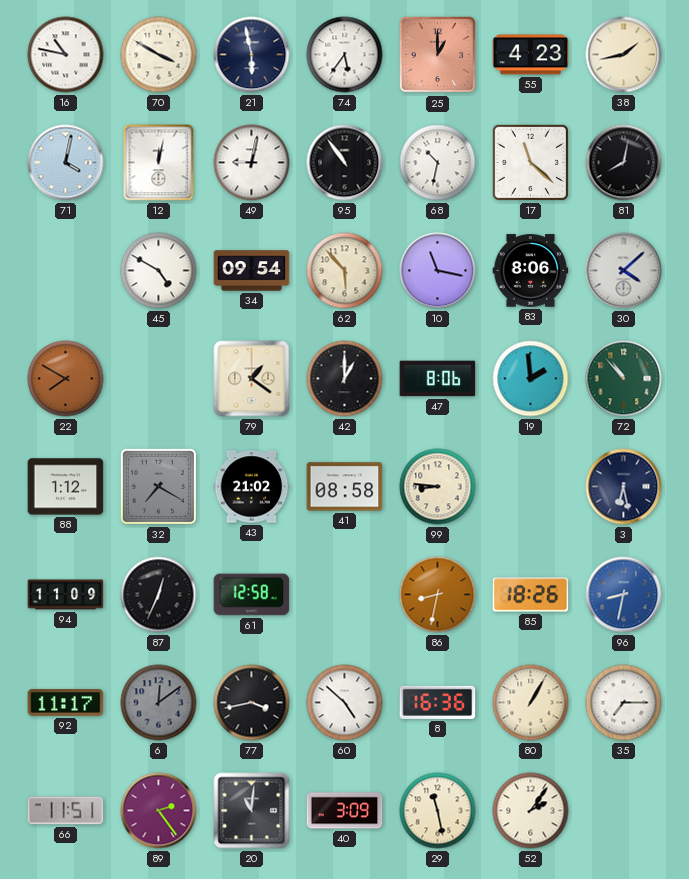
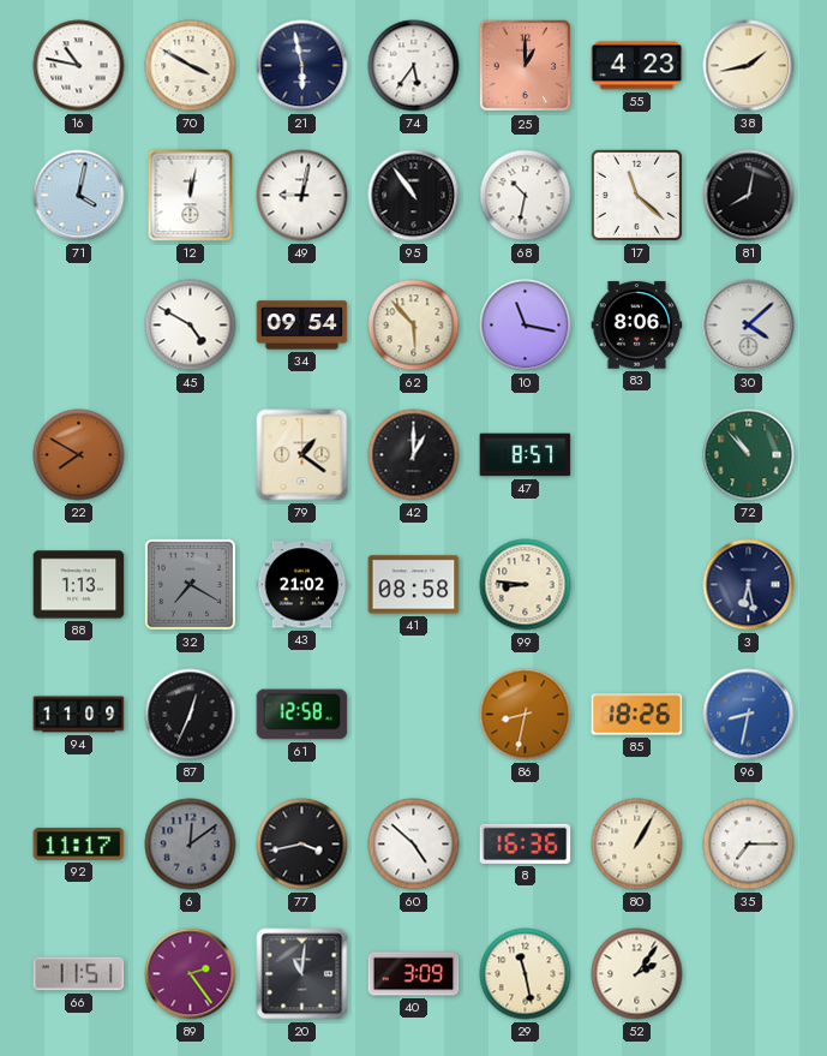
47: 8:06 -> 8:57 (526, 455)
19: 1:59 -> none (531, 379)
88: 1:12 -> 1:13 (79, 585)
